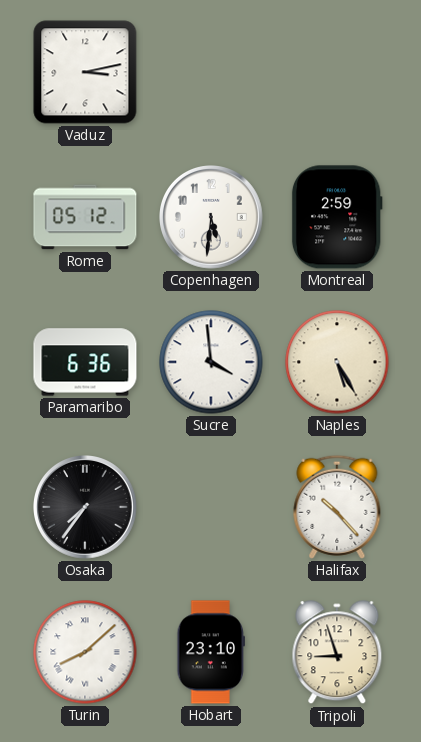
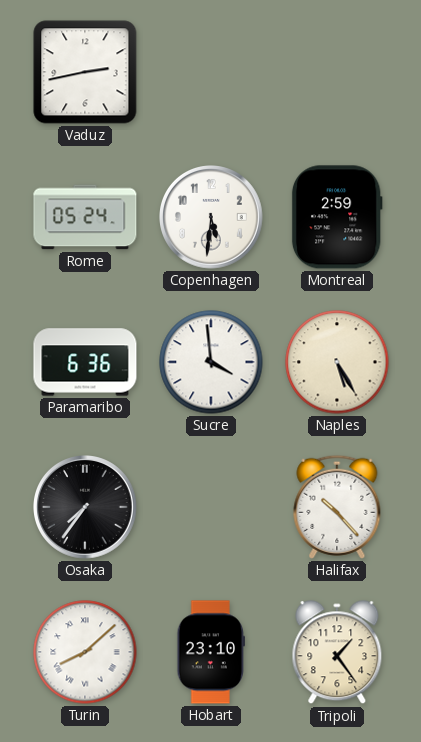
Vaduz: 3:13 -> 2:43 (85, 72)
Rome: 05:12 -> 05:24 (85, 217)
Tripoli: 8:57 -> 1:24 (337, 653)
